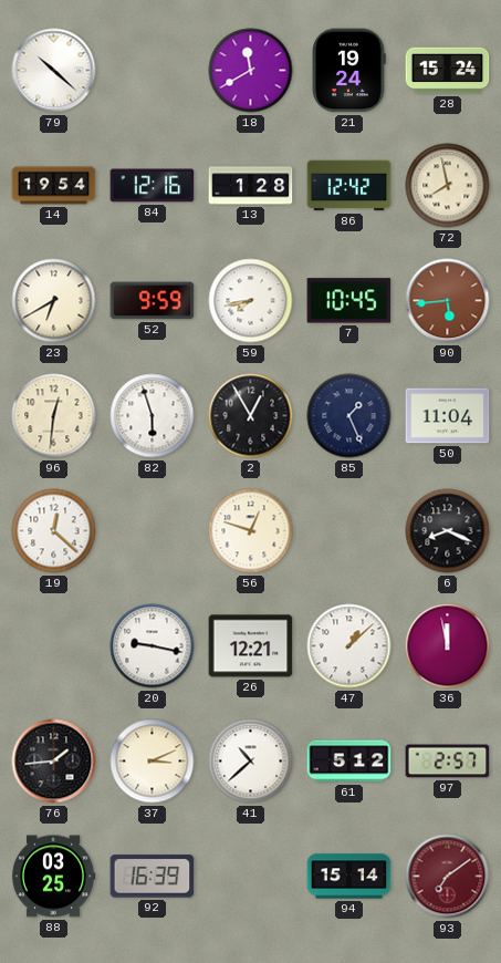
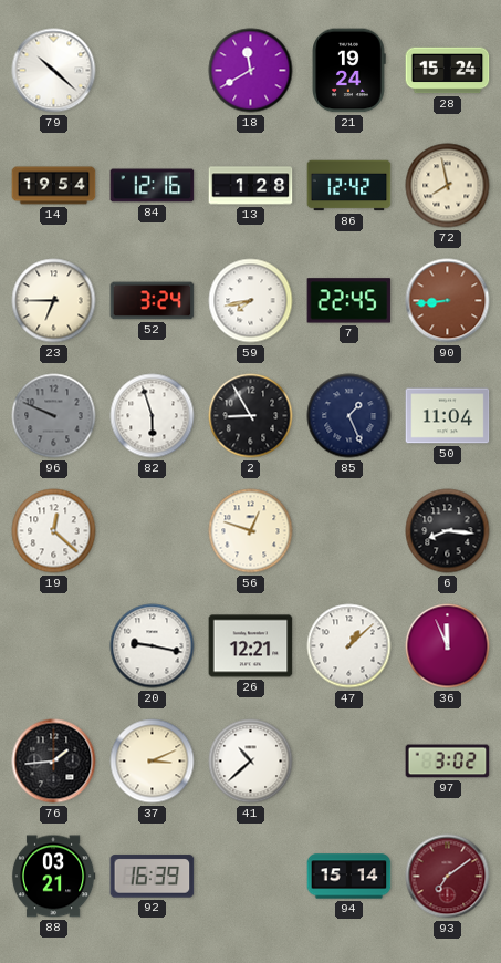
23: 6:40 -> 6:45 (54, 301)
52: 9:59 -> 3:24 (153, 301)
7: 10:45 -> 22:45 (349, 301)
90: 5:44 -> 8:44 (448, 301)
96: 12:31 -> 9:49 (54, 416)
96 dial: cream -> grey (54, 416)
2: 12:55 -> 8:55 (251, 416)
6: 8:19 -> 8:16 (448, 531)
36: 11:58 -> 11:56 (448, 646)
61: 5:12 -> none (349, 762)
97: 2:57 -> 3:02 (448, 762)
88: 03:25 -> 03:21 (53, 877)
